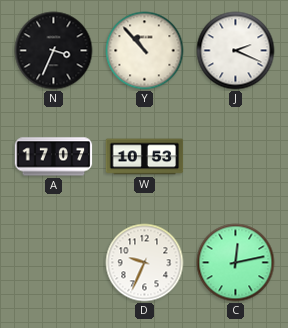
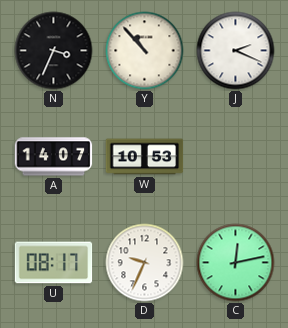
A: 17:07 -> 14:07 (54, 157)
U: none -> 08:17 (54, 263)
